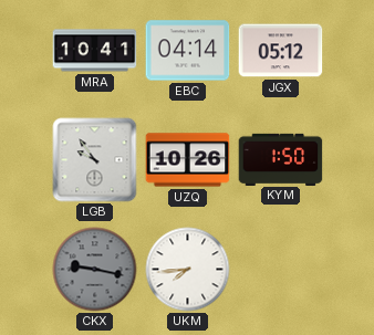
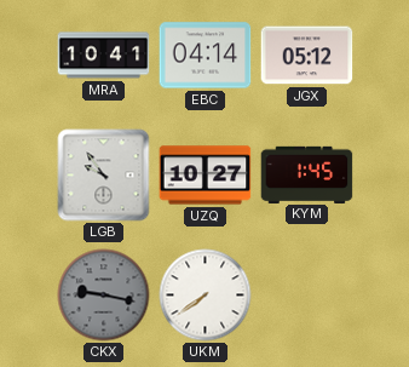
UZQ: 10:26 -> 10:27 (206, 176)
KYM: 1:50 -> 1:45 (307, 174)
UKM: 7:44 -> 7:39 (206, 296)
